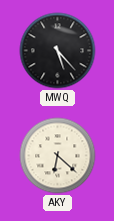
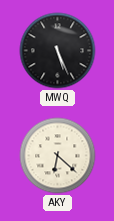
MWQ: 5:23 -> 5:26 (58, 51)
